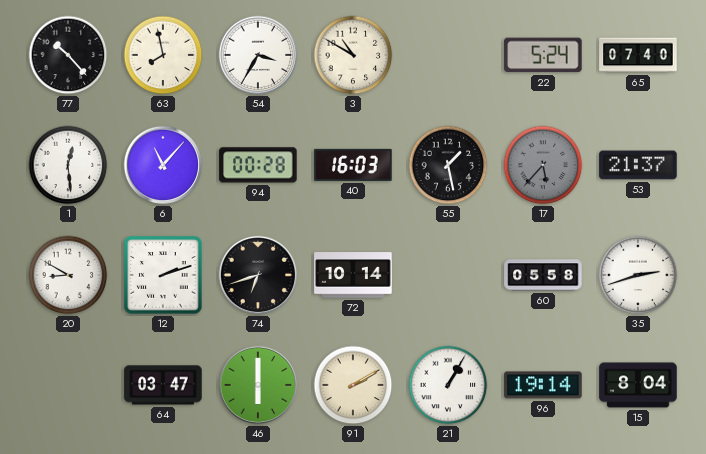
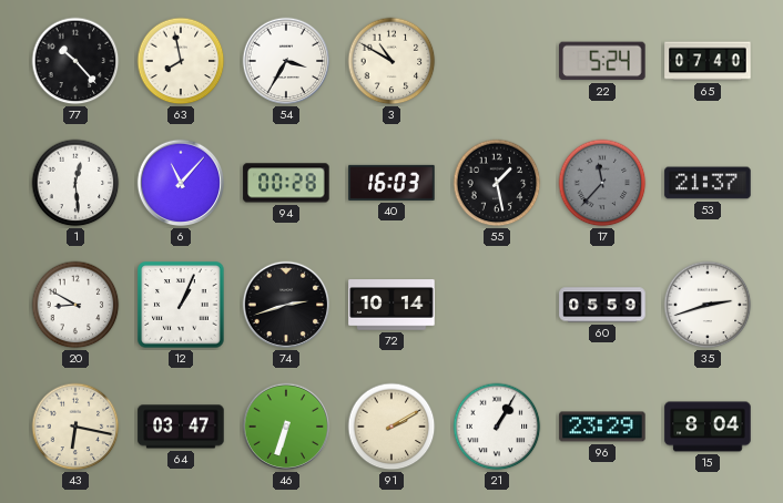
17: 5:37 -> 11:37 (602, 183)
12: 2:12 -> 1:04 (181, 305)
74: 6:42 -> 2:42 (286, 305)
60: 05:58 -> 05:59 (602, 305)
43: none -> 6:17 (75, 427)
46: 6:00 -> 6:33 (286, 427)
96: 19:14 -> 23:29 (602, 427)
